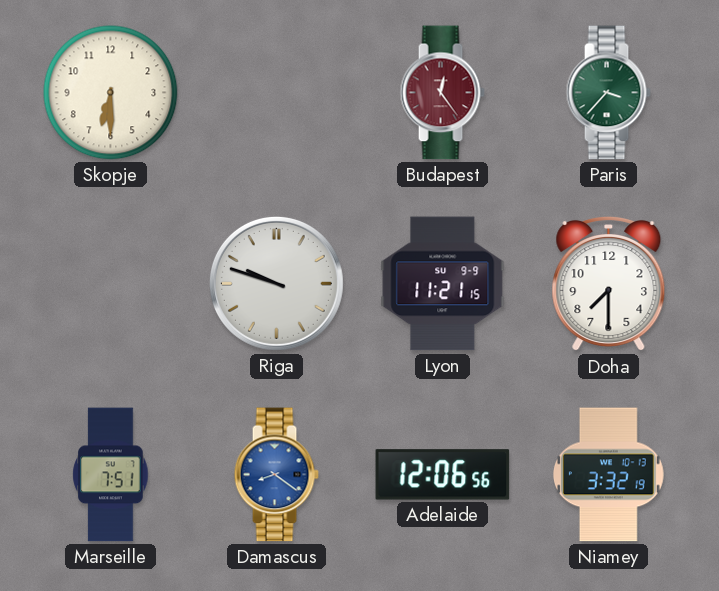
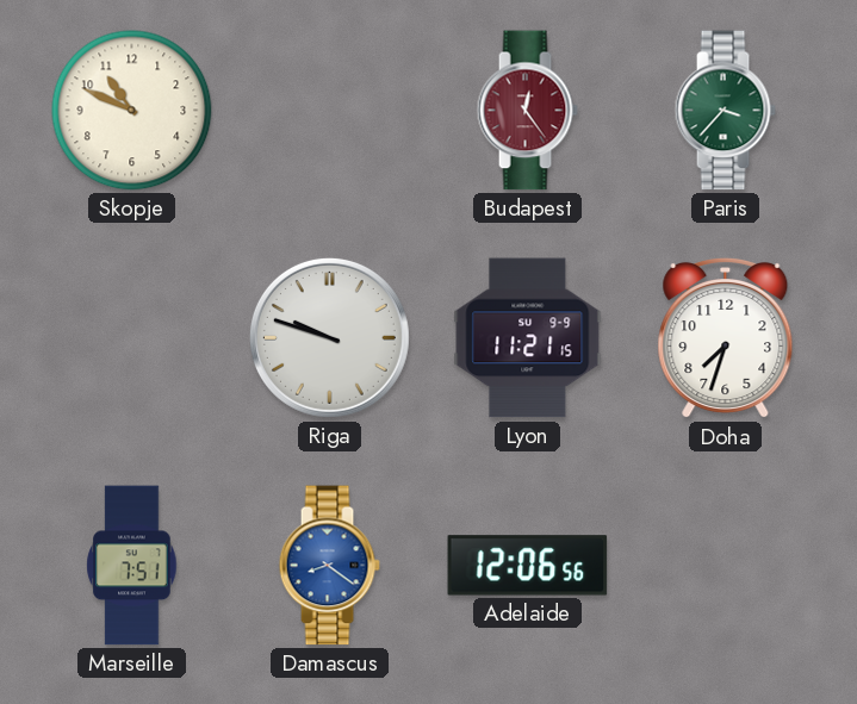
Skopje: 6:30 -> 10:49 (132, 111)
Doha: 7:30 -> 7:33 (726, 338)
Niamey: 3:32 -> none (608, 475)
